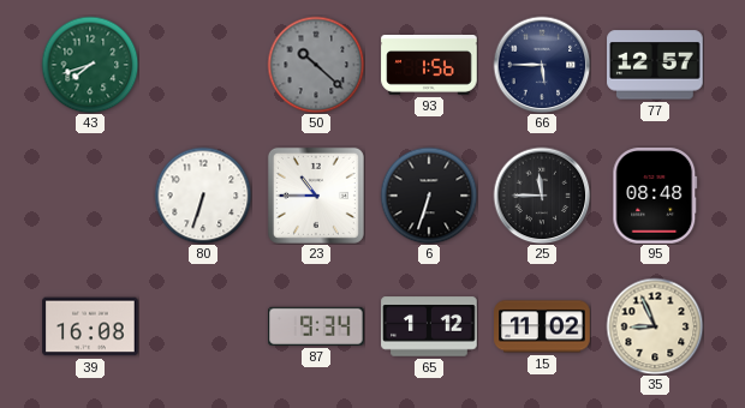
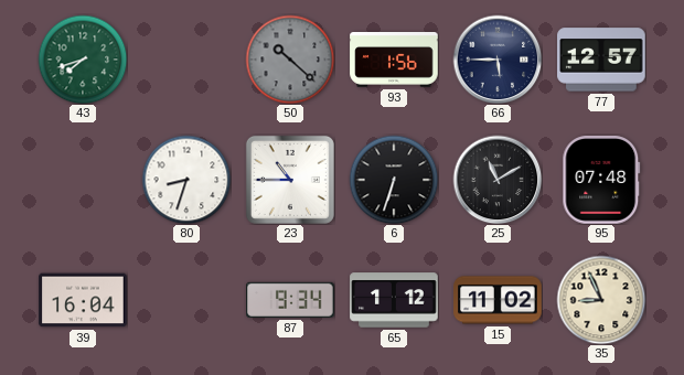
80: 6:33 -> 8:33 (186, 180)
25: 11:45 -> 11:10 (498, 180)
95: 08:48 -> 07:48 (601, 180)
39: 16:08 -> 16:04 (83, 300)
